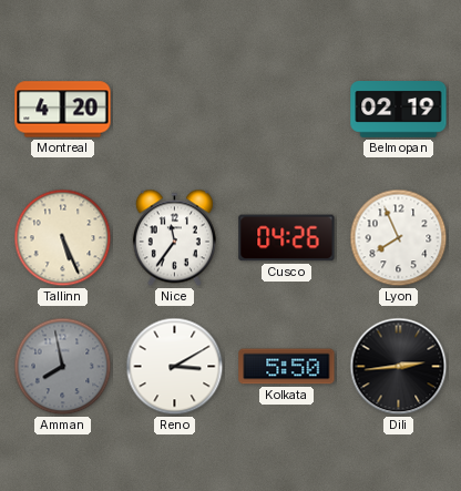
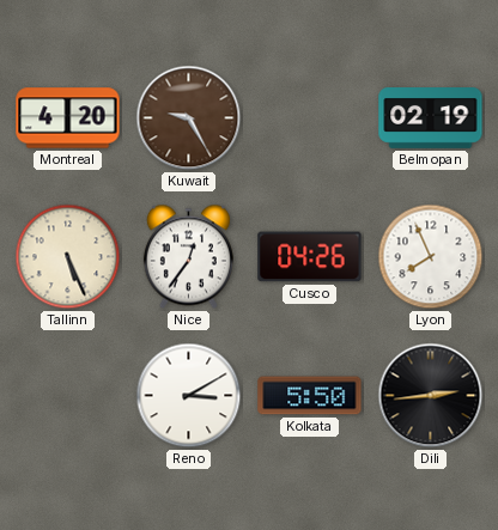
Kuwait: none -> 9:25 (189, 118)
Nice: 11:36 -> 12:36 (188, 257)
Amman: 7:58 -> none (63, 367)
